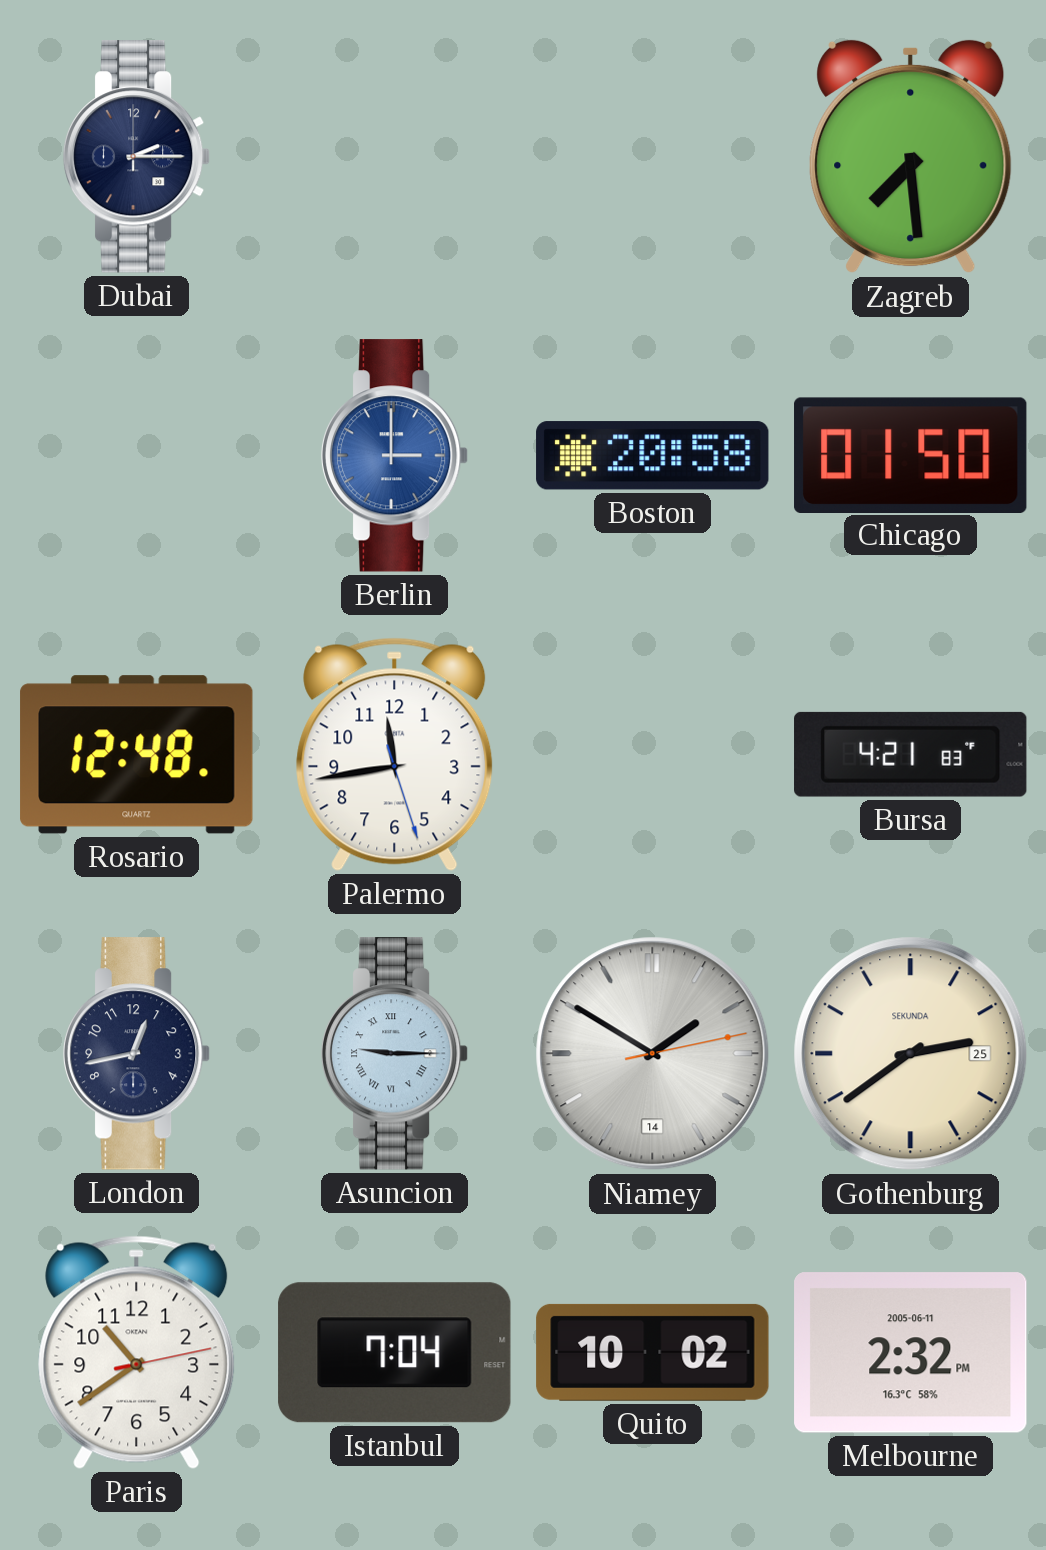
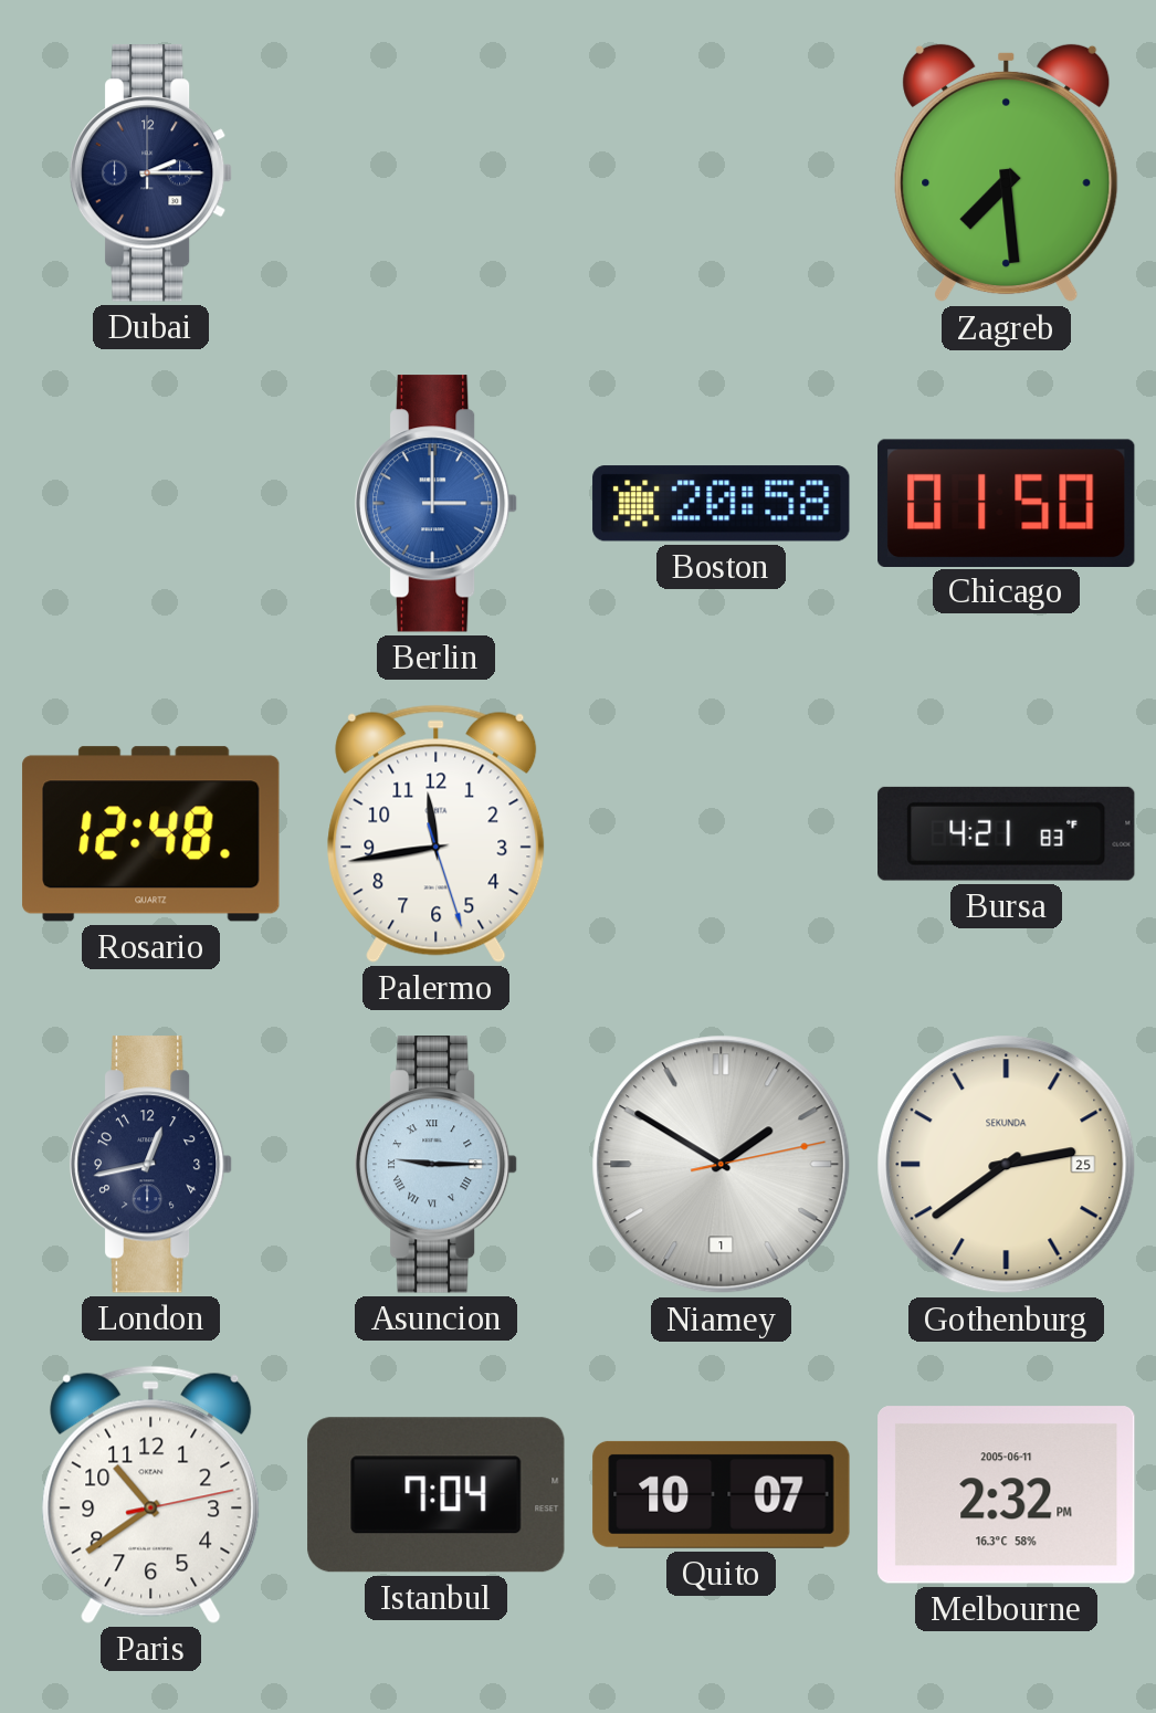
Niamey date: 14 -> 1 (722, 1165)
Quito: 10:02 -> 10:07 (722, 1494)
